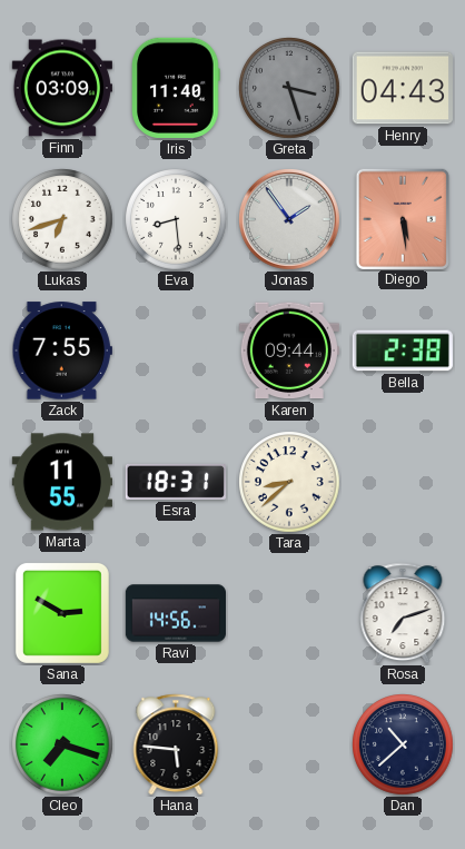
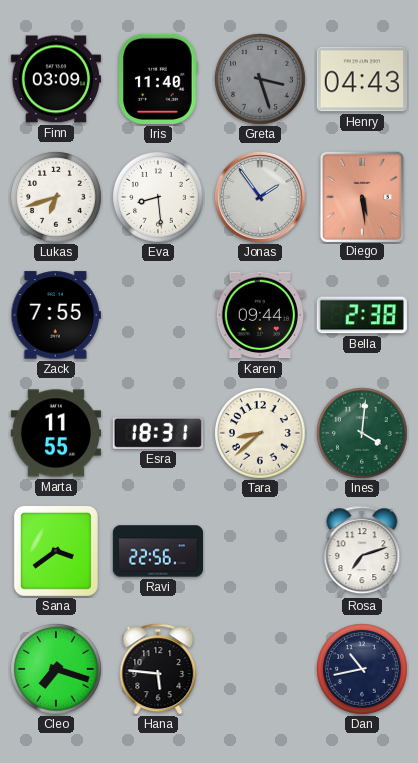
Ines: none -> 4:01 (363, 434)
Sana: 2:50 -> 3:39 (56, 551)
Ravi: 14:56 -> 22:56 (157, 551)
Dan: 10:38 -> 10:43 (363, 670)
